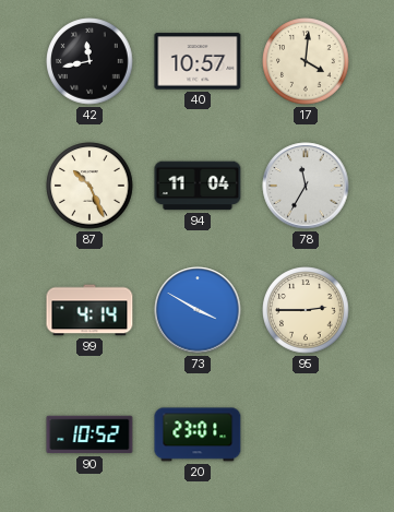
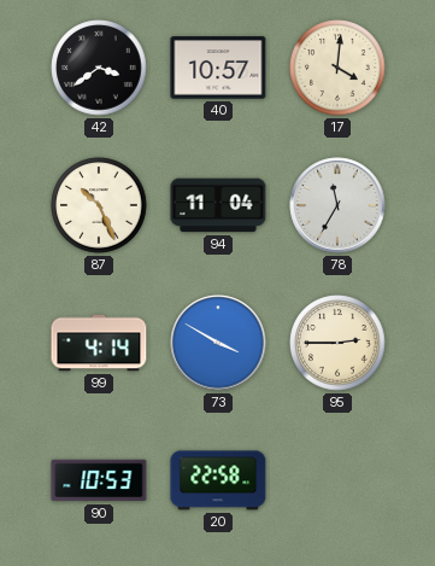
42: 11:43 -> 3:39 (99, 68)
90: 10:52 -> 10:53 (99, 480)
20: 23:01 -> 22:58 (218, 480)
